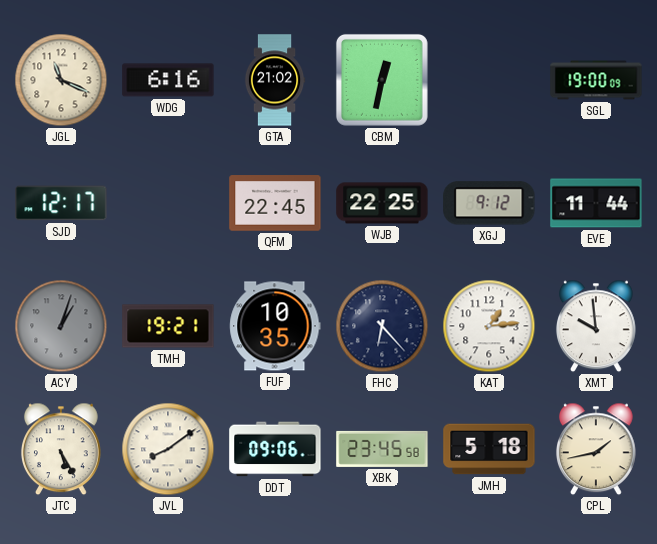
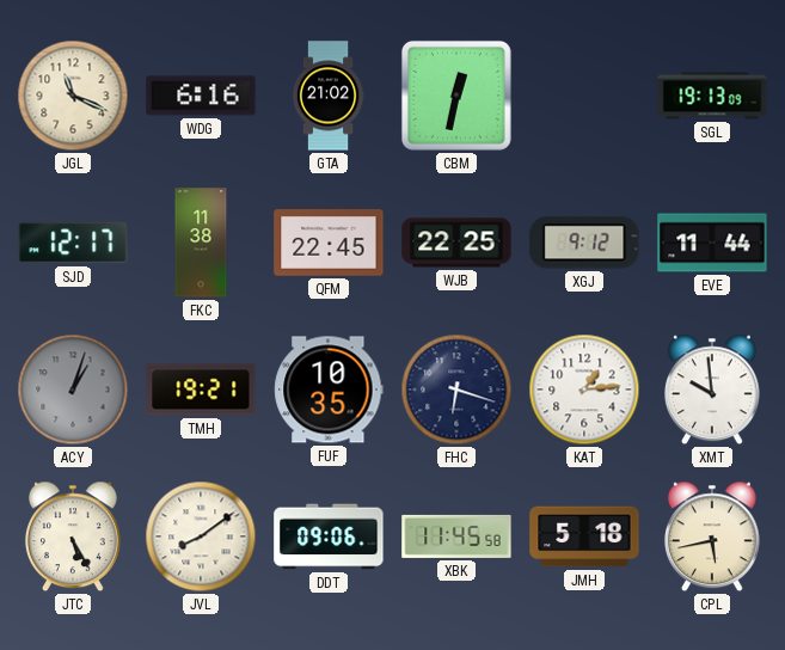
SGL: 19:00 -> 19:13 (712, 96)
FKC: none -> 11:38 (201, 243)
FHC: 6:23 -> 6:18 (456, 390)
XBK: 23:45 -> 11:45 (456, 536)
CPL: 1:43 -> 5:43 (712, 536)
